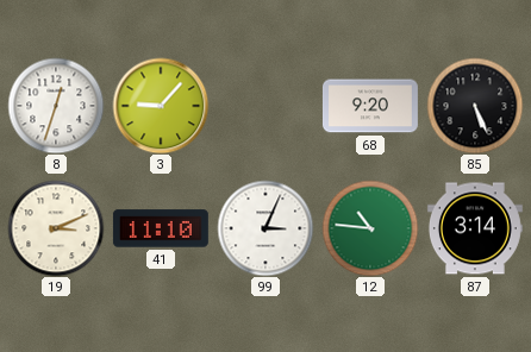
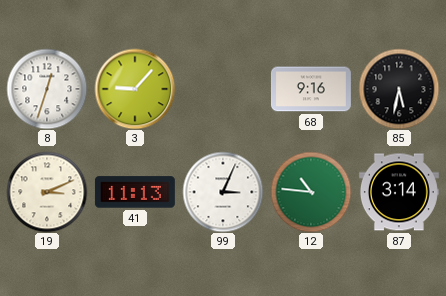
68: 9:20 -> 9:16 (311, 89)
85: 5:26 -> 5:32 (399, 89)
41: 11:10 -> 11:13 (135, 192)
